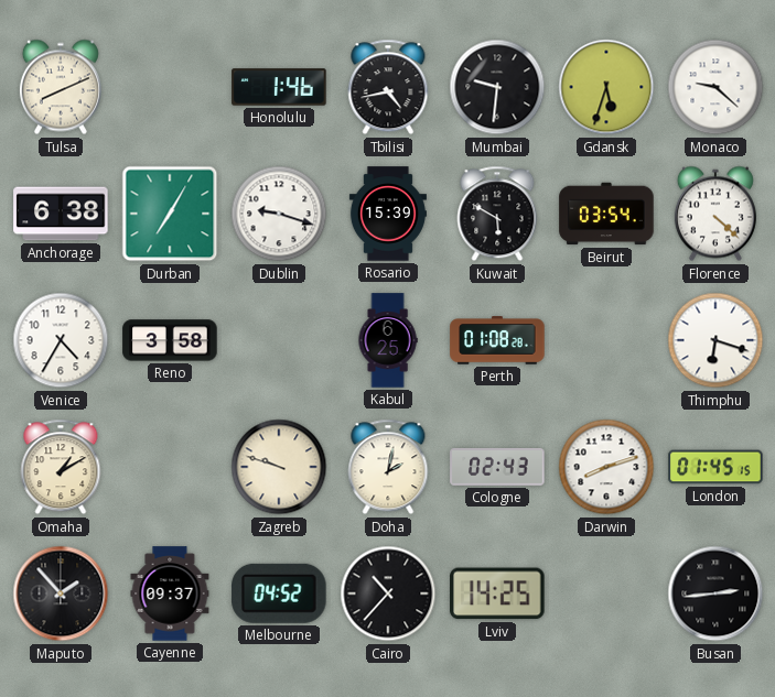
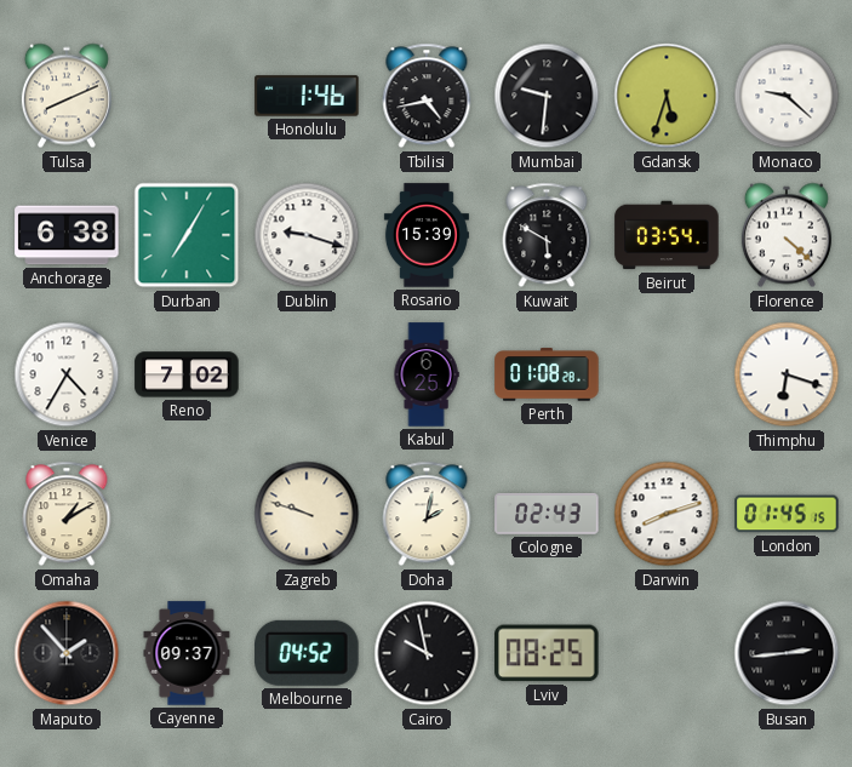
Reno: 3:58 -> 7:02 (187, 374)
Cairo: 10:37 -> 9:58 (427, 653)
Lviv: 14:25 -> 08:25 (547, 653)
